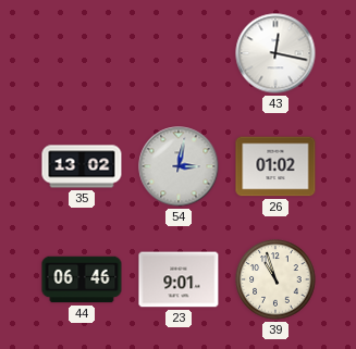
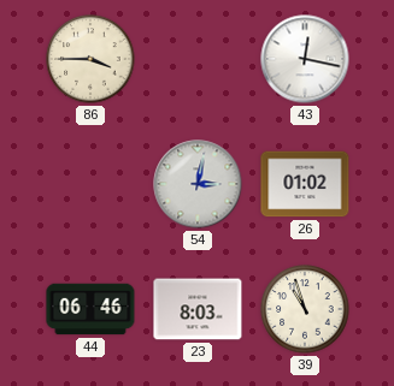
86: none -> 3:45 (90, 59)
35: 13:02 -> none (82, 166)
23: 9:01 -> 8:03 (198, 309)
